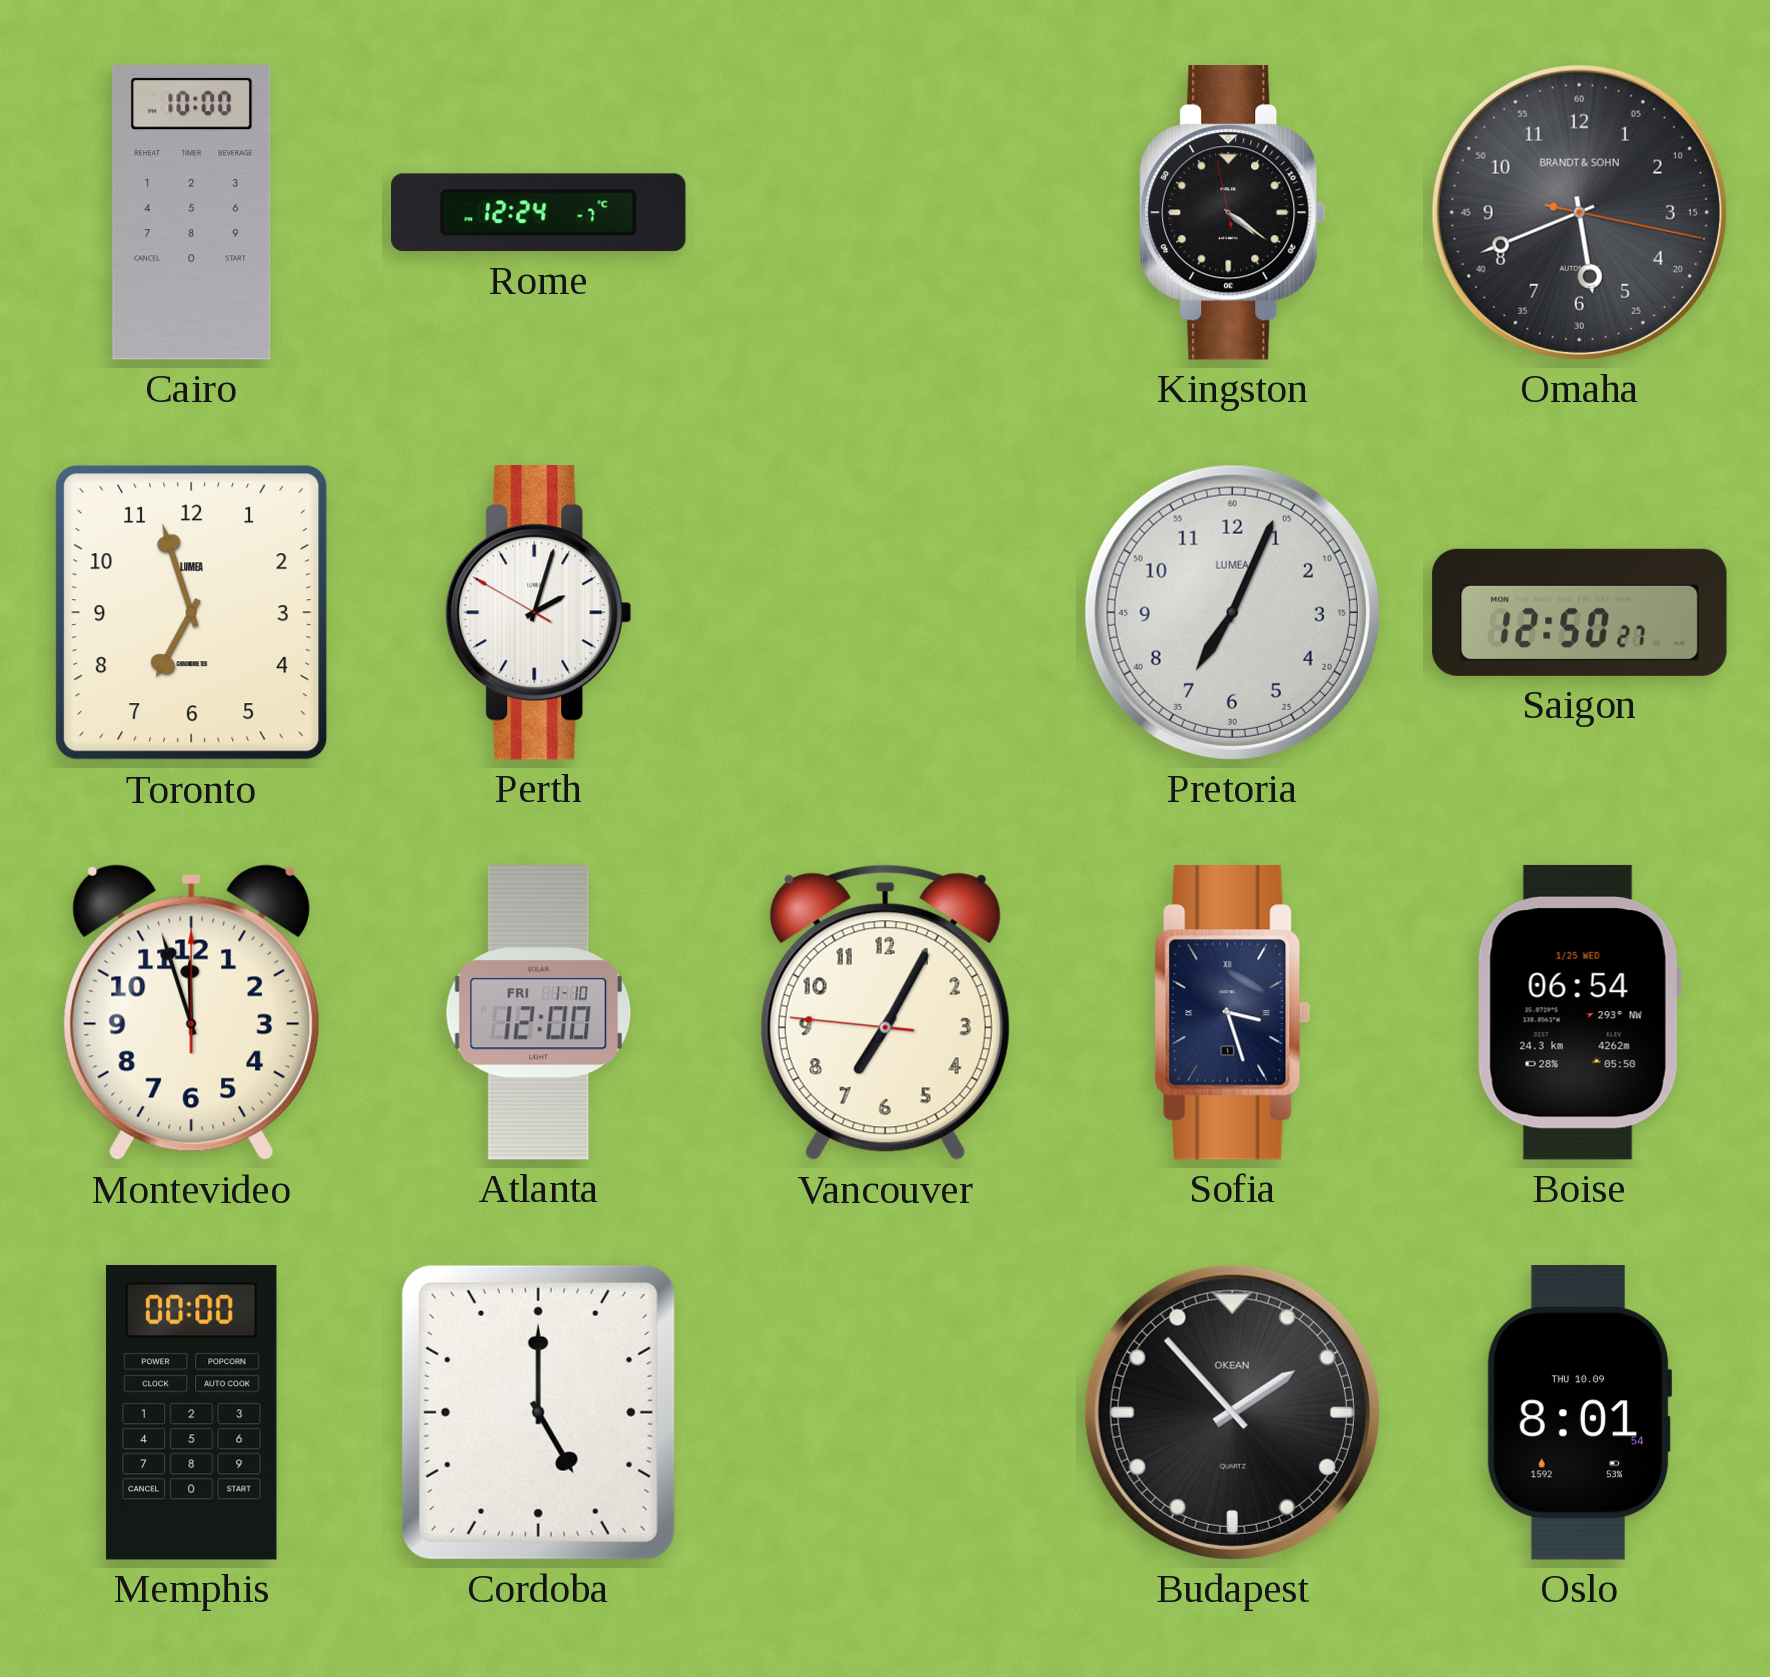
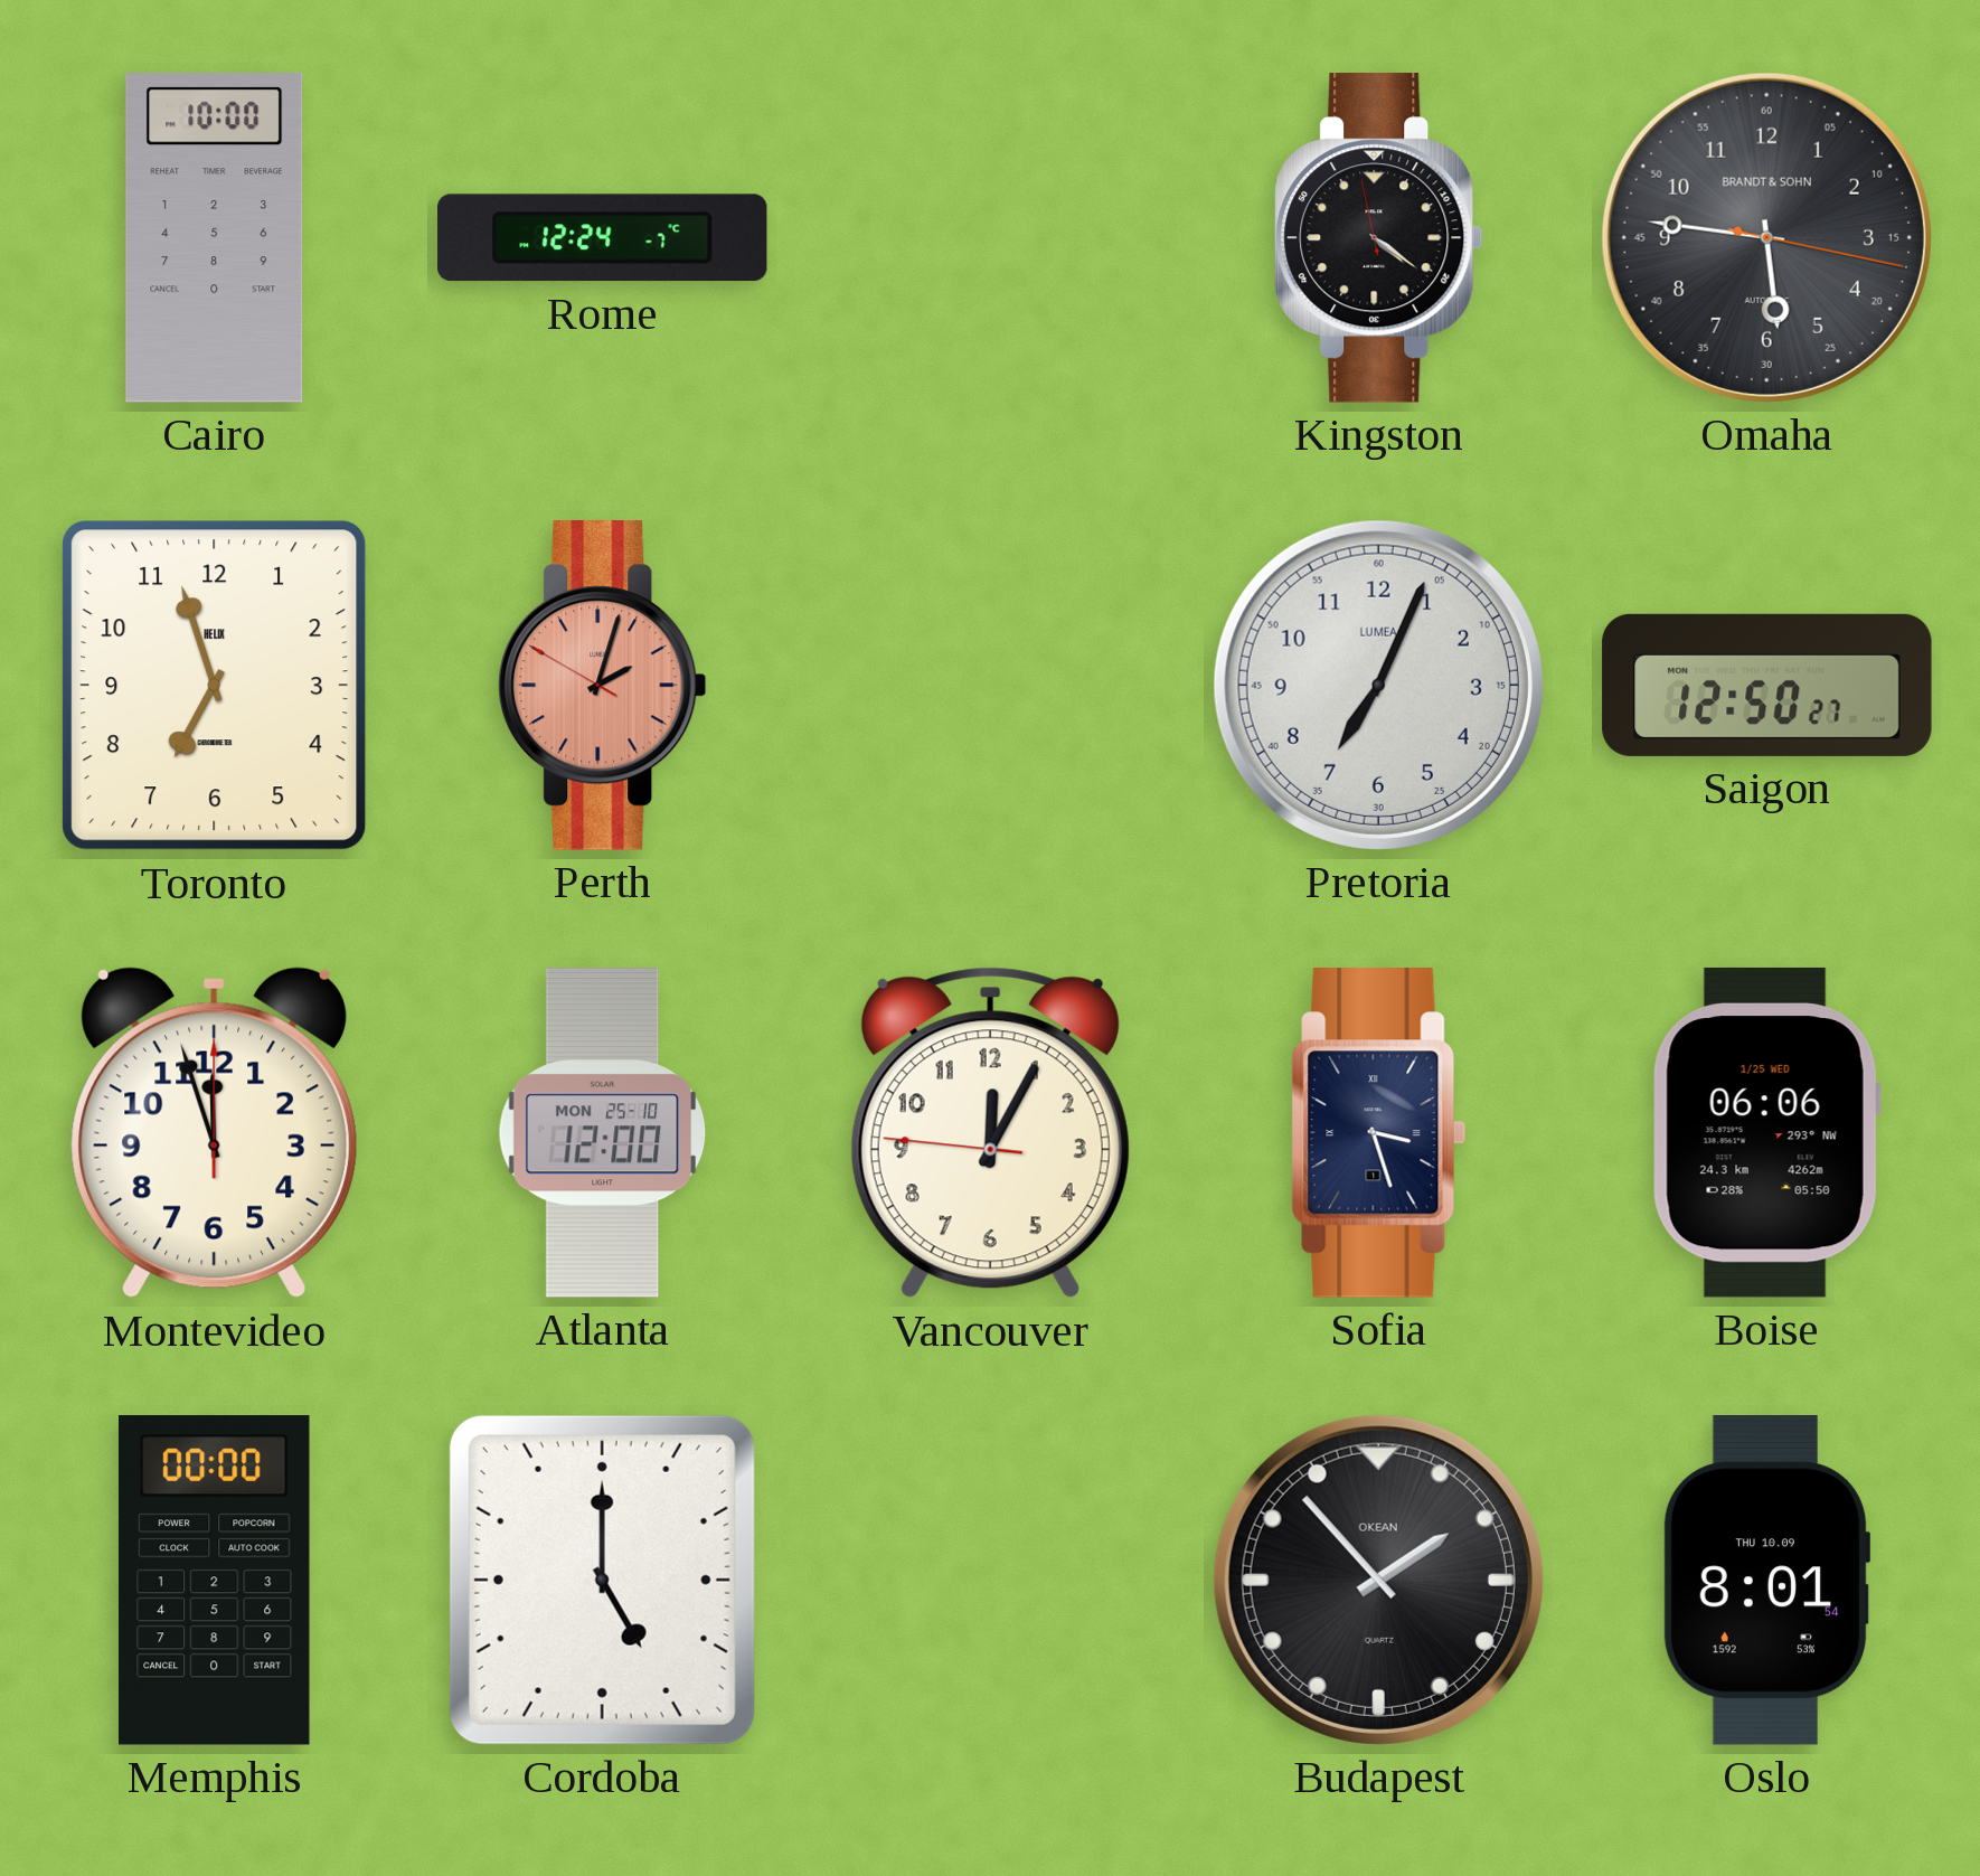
Omaha: 5:41 -> 5:46 (1766, 237)
Toronto brand: LUMEA -> HELIX (215, 686)
Perth dial: white -> salmon (603, 686)
Atlanta date: FRI 1-10 -> MON 25-10 (603, 1133)
Vancouver: 7:04 -> 12:04 (990, 1133)
Boise: 06:54 -> 06:06 (1766, 1132)
